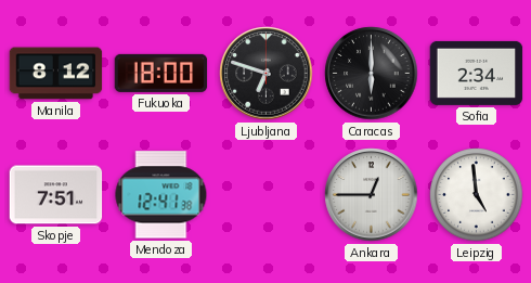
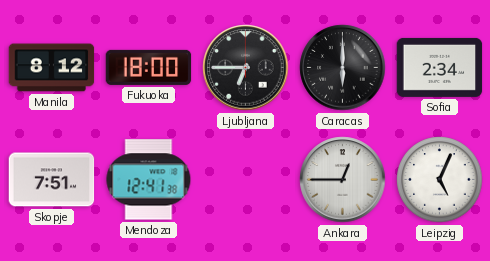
Ljubljana: 6:48 -> 6:45 (246, 68)
Leipzig: 4:59 -> 5:04 (440, 180)
